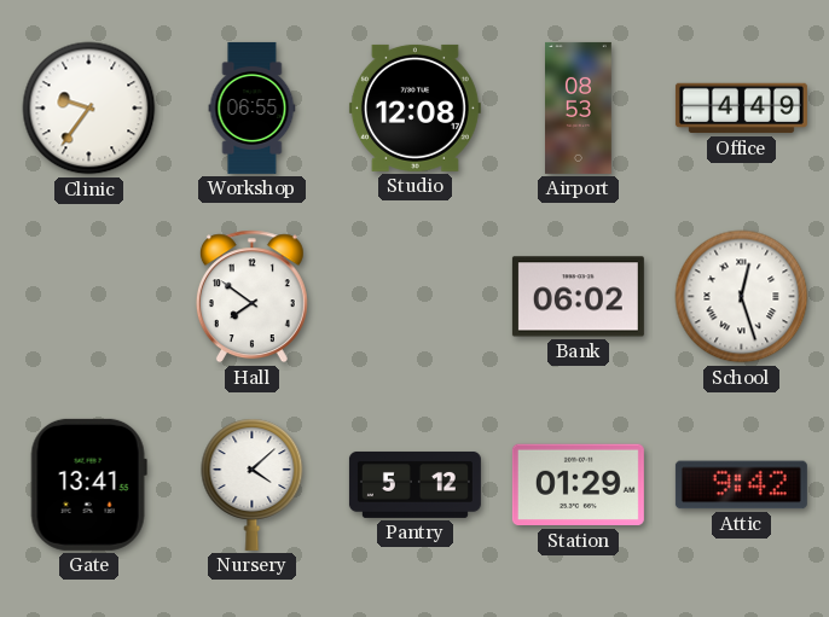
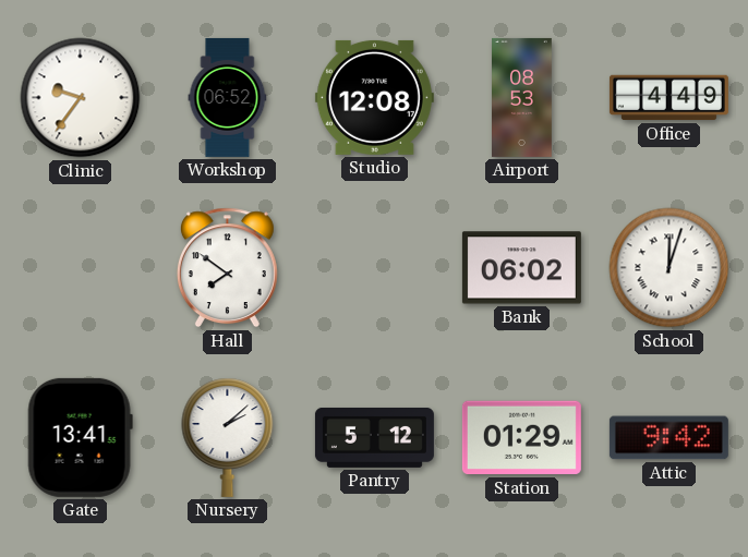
Workshop: 06:55 -> 06:52 (228, 97)
School: 12:27 -> 12:03 (669, 268)
Nursery: 4:08 -> 2:08 (228, 437)
